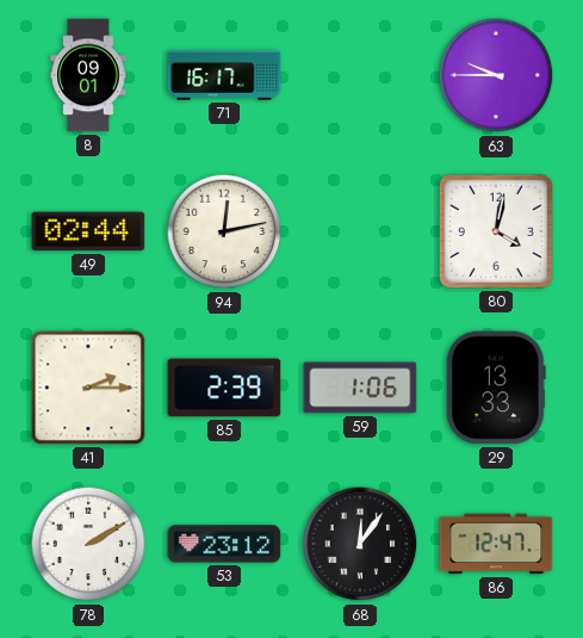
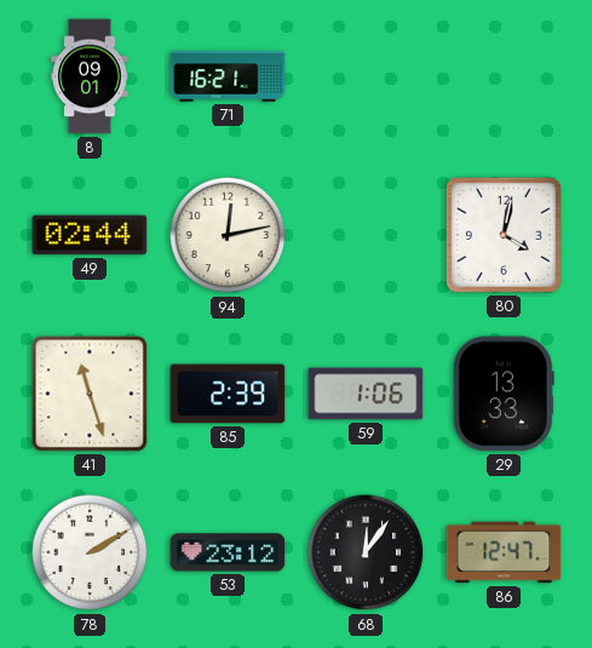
71: 16:17 -> 16:21 (228, 76)
63: 9:45 -> none (496, 75)
41: 2:15 -> 11:27 (90, 394)
